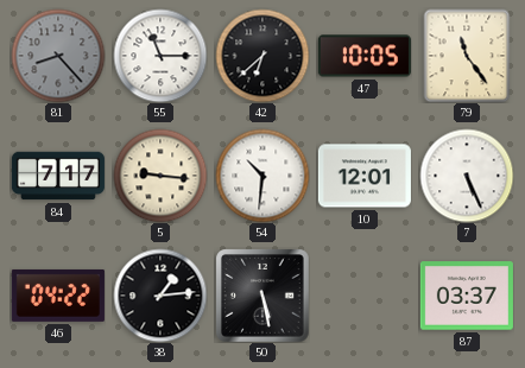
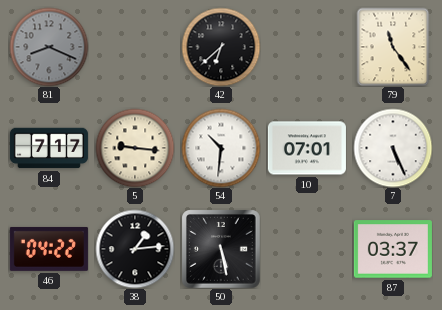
81: 8:23 -> 8:19 (49, 47)
55: 11:15 -> none (160, 56)
47: 10:05 -> none (365, 56)
10: 12:01 -> 07:01 (307, 148)
